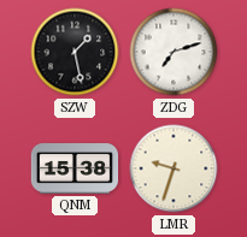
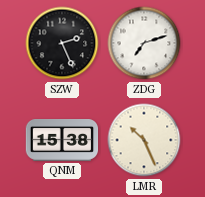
SZW: 1:28 -> 2:26 (62, 43)
LMR: 9:33 -> 10:26 (144, 140)
